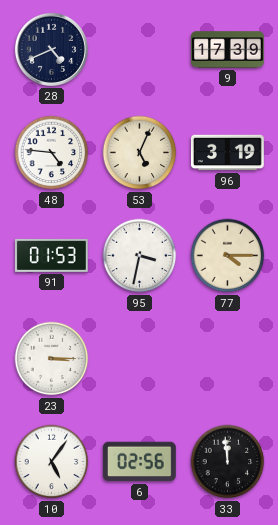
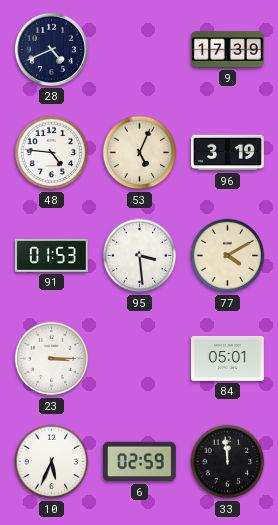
95: 3:32 -> 3:29 (140, 256)
77: 4:15 -> 4:10 (228, 256)
84: none -> 05:01 (227, 358)
10: 5:06 -> 5:34 (52, 462)
6: 02:56 -> 02:59 (139, 462)
